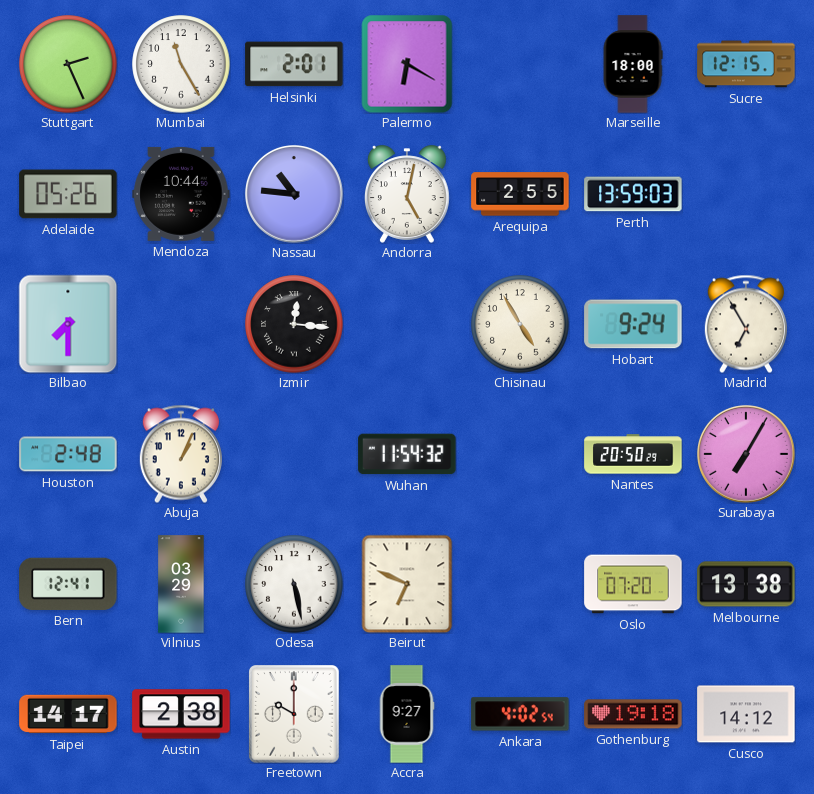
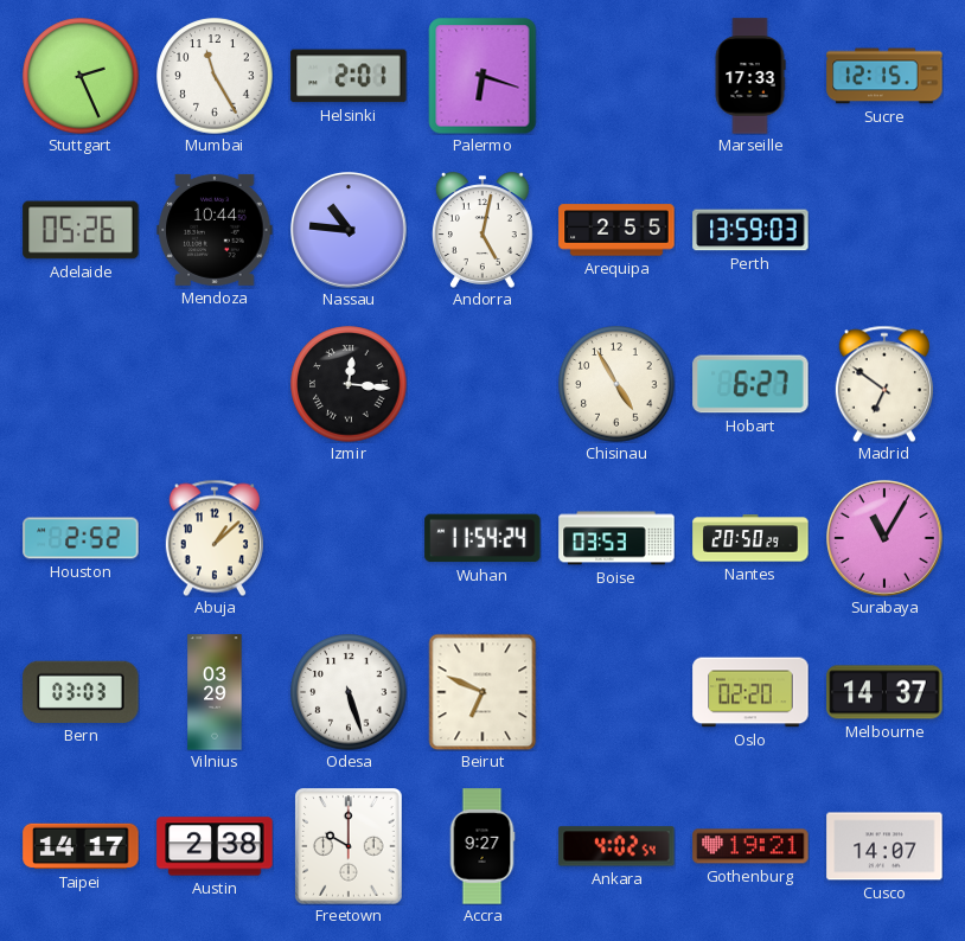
Palermo: 6:20 -> 6:18 (482, 76)
Marseille: 18:00 -> 17:33 (750, 76)
Bilbao: 7:30 -> none (68, 324)
Hobart: 9:24 -> 6:27 (750, 384)
Madrid: 6:55 -> 6:51 (884, 384)
Houston: 2:48 -> 2:52 (81, 538)
Abuja: 1:04 -> 1:08 (215, 538)
Wuhan: 11:54:32 -> 11:54:24 (482, 538)
Boise: none -> 03:53 (616, 538)
Surabaya: 7:05 -> 11:05 (886, 539)
Bern: 12:41 -> 03:03 (81, 692)
Odesa: 5:28 -> 5:27 (349, 692)
Oslo: 07:20 -> 02:20 (750, 692)
Melbourne: 13:38 -> 14:37 (884, 692)
Gothenburg: 19:18 -> 19:21 (750, 846)
Cusco: 14:12 -> 14:07 (884, 846)
